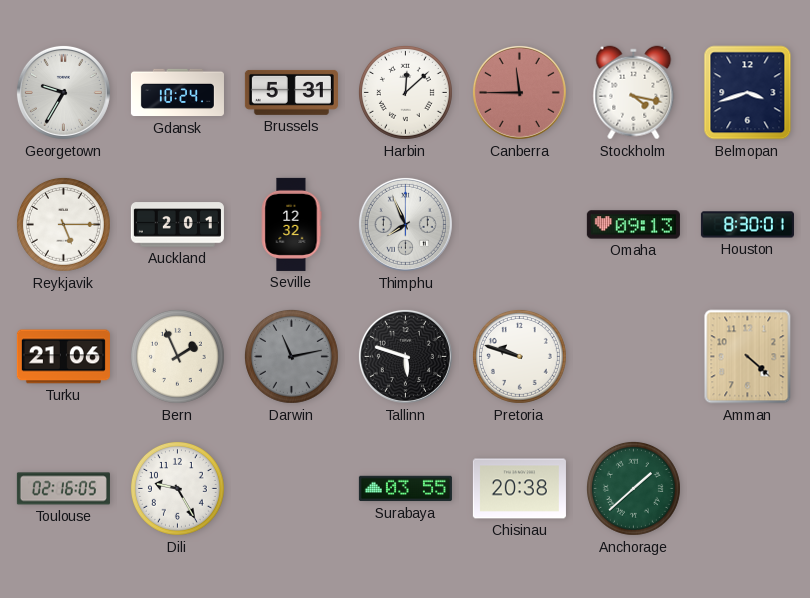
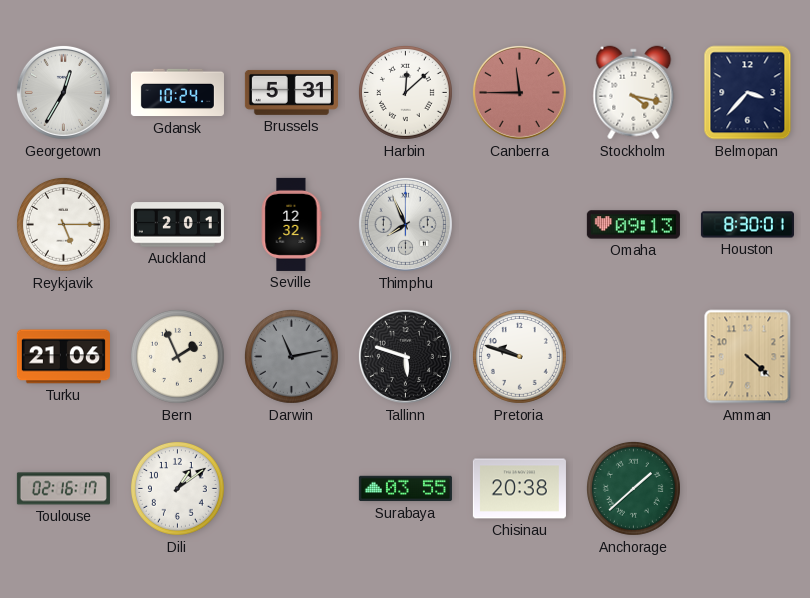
Georgetown: 9:35 -> 12:35 (63, 92)
Belmopan: 3:42 -> 3:37 (748, 93)
Toulouse: 02:16:05 -> 02:16:17 (63, 489)
Dili: 9:25 -> 1:09 (177, 488)
